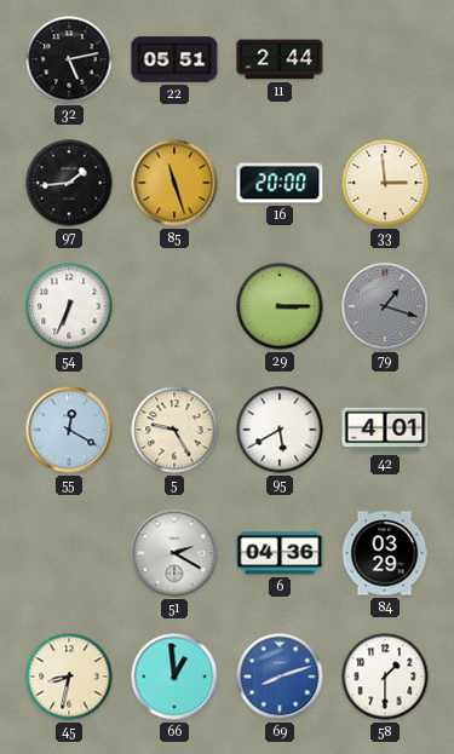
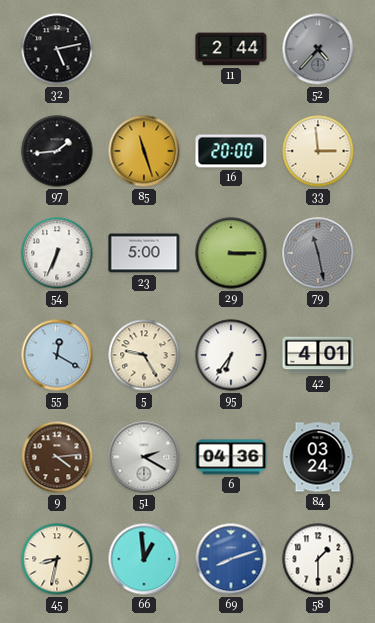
22: 05:51 -> none (174, 59)
52: none -> 4:37 (318, 49)
23: none -> 5:00 (144, 253)
79: 1:18 -> 11:28 (318, 253)
95: 5:40 -> 6:36 (231, 355)
9: none -> 4:14 (57, 457)
84: 03:29 -> 03:24 (318, 457)
